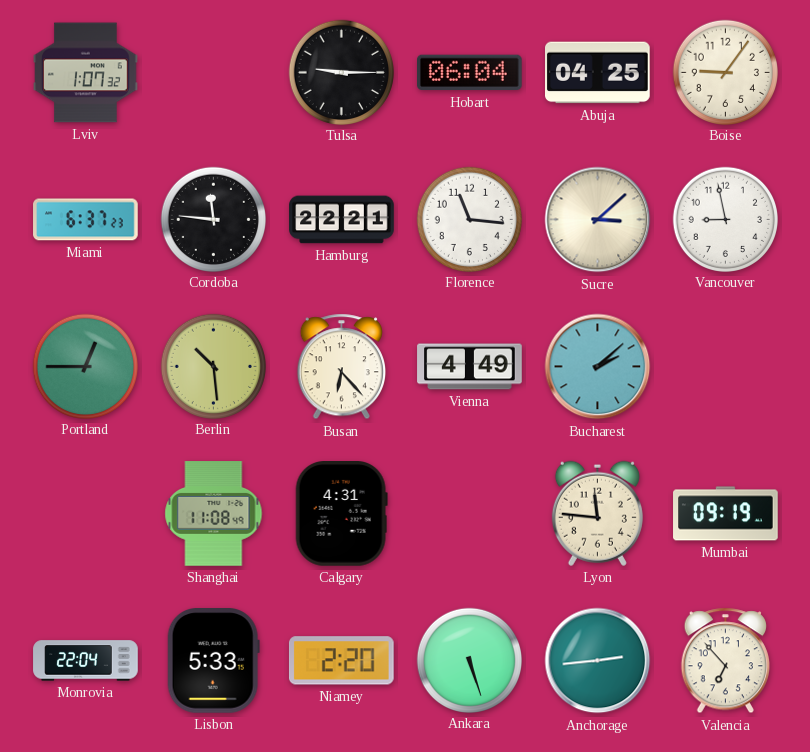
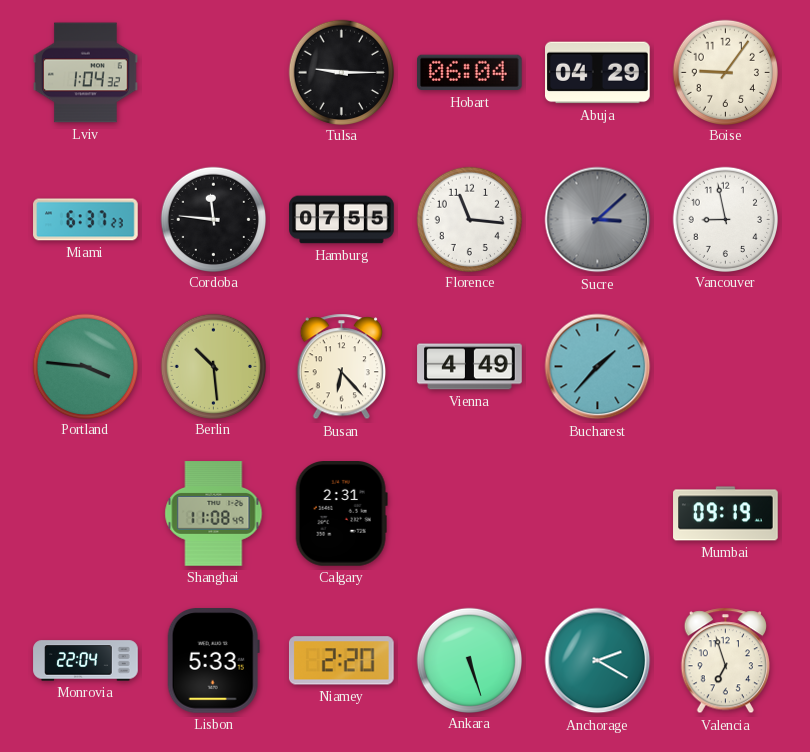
Lviv: 1:07 -> 1:04 (86, 73)
Abuja: 04:25 -> 04:29 (598, 73)
Hamburg: 22:21 -> 07:55 (342, 220)
Sucre dial: cream -> grey (598, 220)
Portland: 12:45 -> 3:46 (85, 366)
Bucharest: 2:08 -> 1:37 (598, 367)
Calgary: 4:31 -> 2:31 (341, 514)
Lyon: 11:46 -> none (597, 513)
Anchorage: 2:44 -> 2:20 (598, 661)
Valencia: 6:53 -> 6:57 (725, 661)
